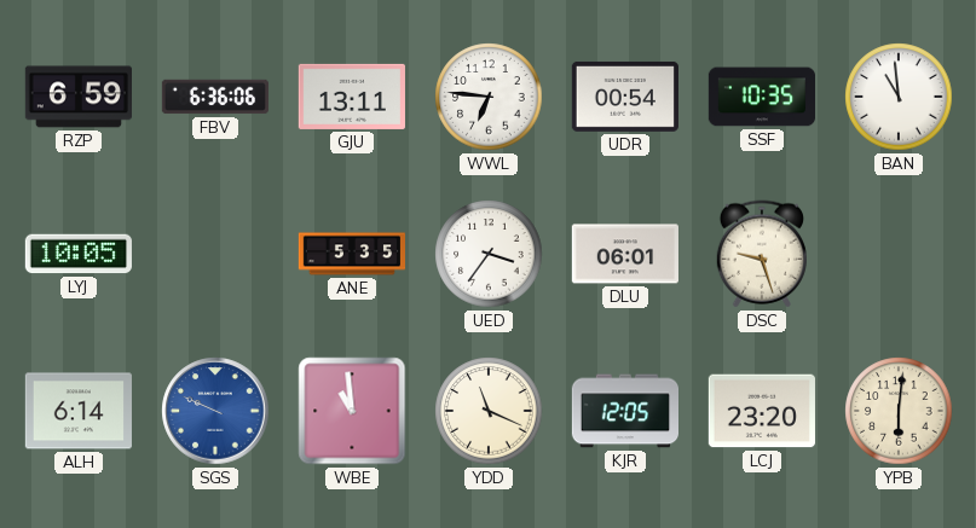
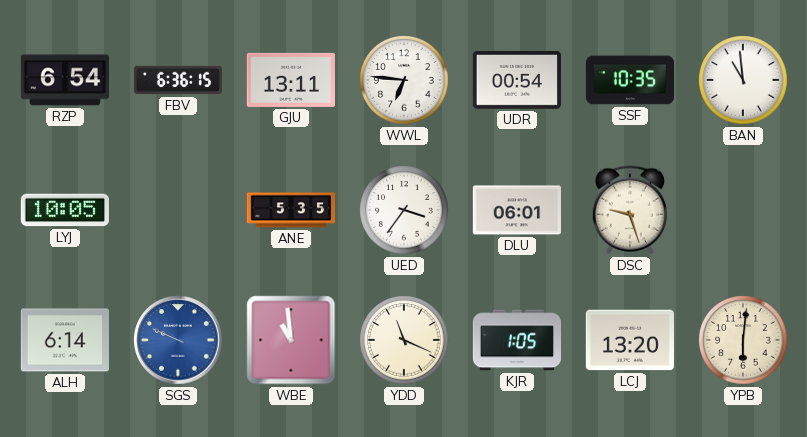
RZP: 6:59 -> 6:54 (64, 80)
FBV: 6:36:06 -> 6:36:15 (177, 80)
KJR: 12:05 -> 1:05 (516, 340)
LCJ: 23:20 -> 13:20 (630, 340)
